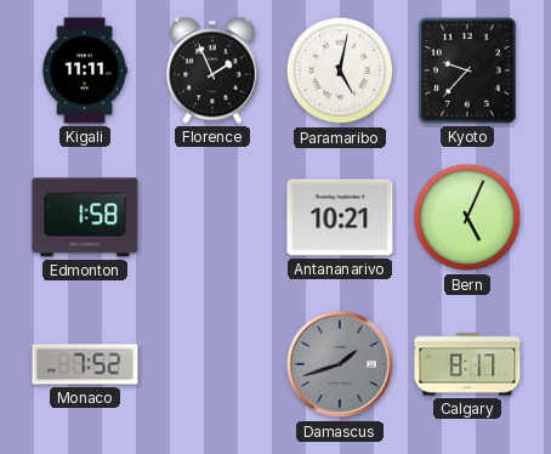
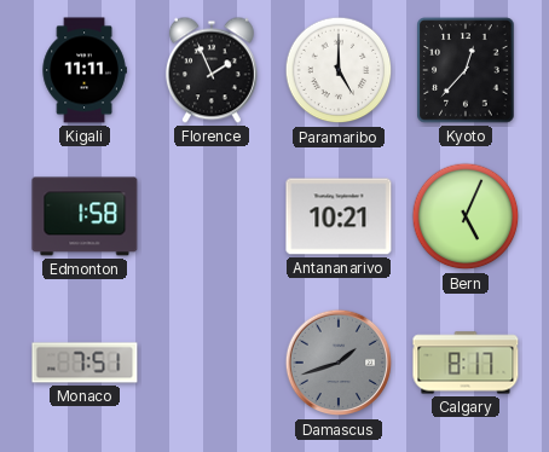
Paramaribo: 5:02 -> 5:00 (339, 70)
Kyoto: 9:37 -> 12:37 (466, 70)
Monaco: 7:52 -> 7:51 (85, 363)
